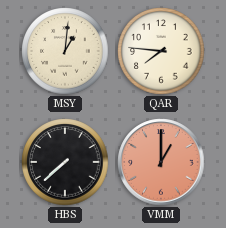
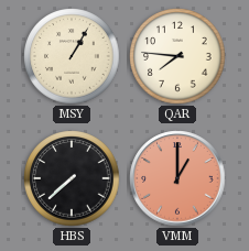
MSY: 1:01 -> 1:05 (72, 56)
